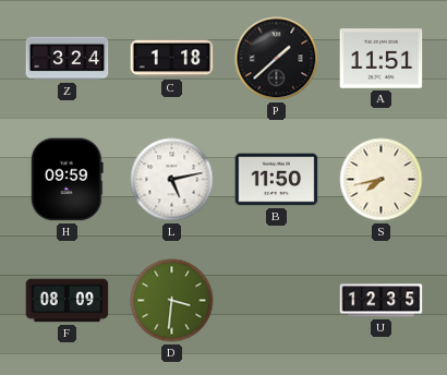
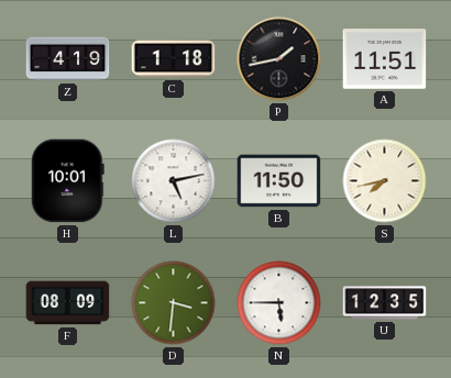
Z: 3:24 -> 4:19 (68, 59)
P: 1:38 -> 1:43 (279, 59)
H: 09:59 -> 10:01 (67, 181)
N: none -> 5:45 (279, 303)
